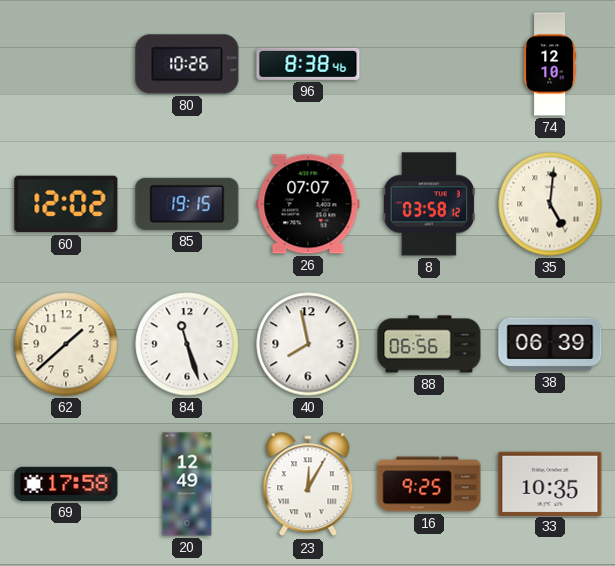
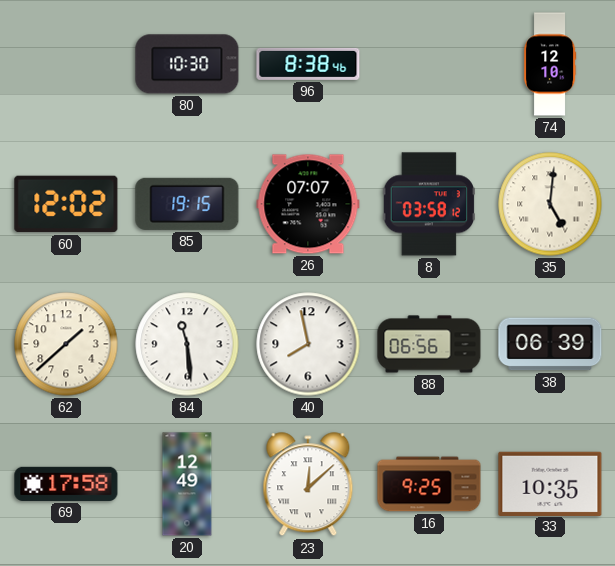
80: 10:26 -> 10:30 (187, 64)
84: 11:27 -> 11:29 (187, 344)
23: 12:05 -> 12:08 (308, 485)
